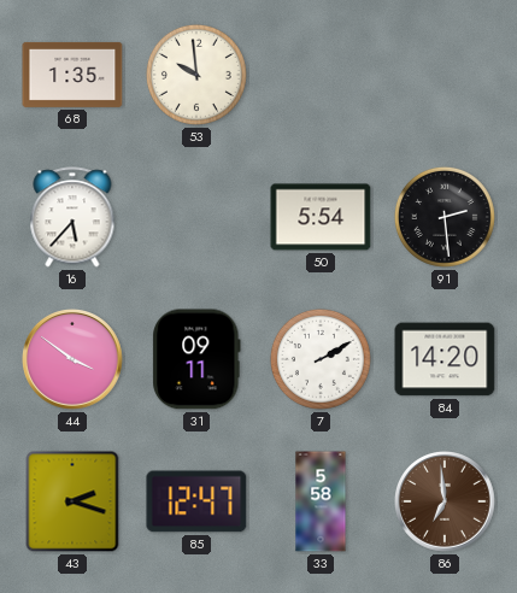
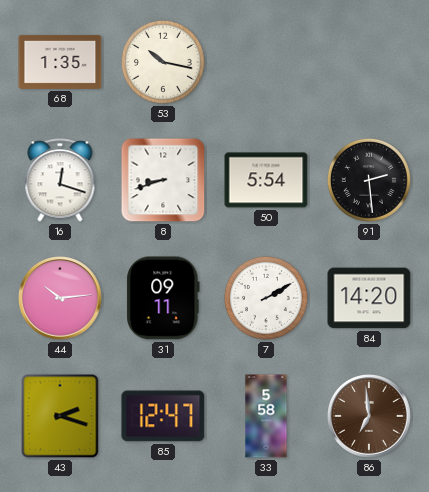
53: 9:59 -> 10:17 (163, 62)
16: 5:37 -> 12:18 (60, 180)
8: none -> 8:42 (163, 180)
44: 3:51 -> 10:14 (61, 299)
